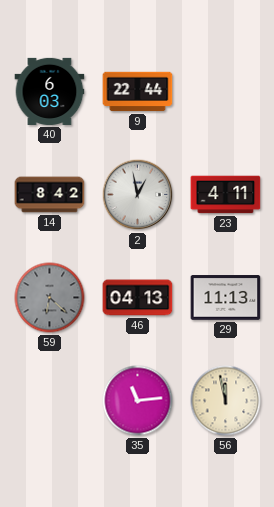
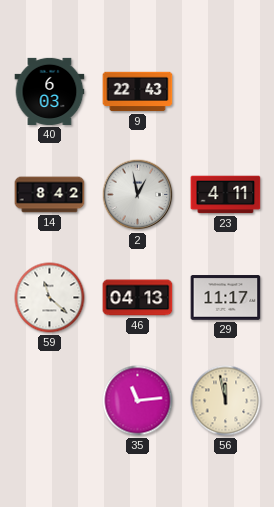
9: 22:44 -> 22:43 (138, 92)
59: 6:22 -> 11:22 (50, 298)
59 dial: grey -> white (50, 298)
29: 11:13 -> 11:17 (226, 298)
